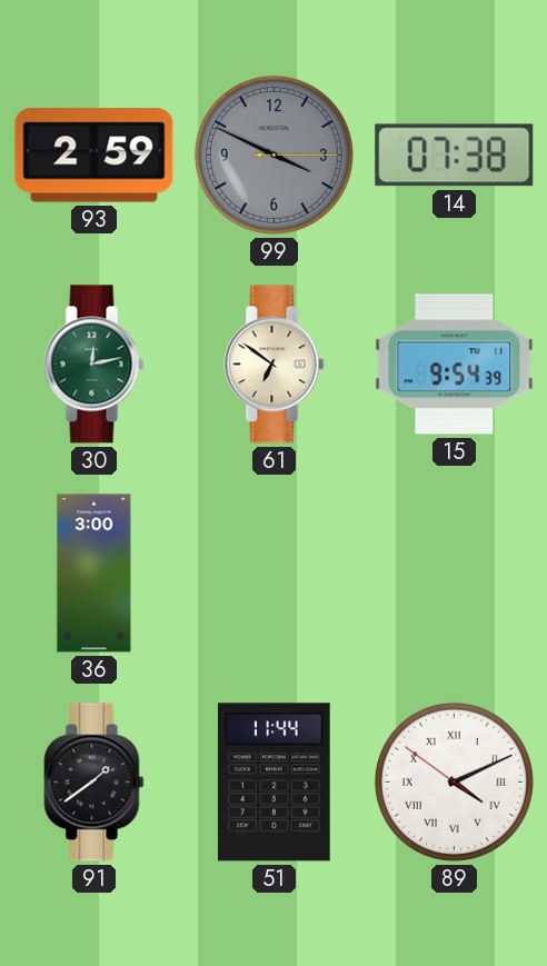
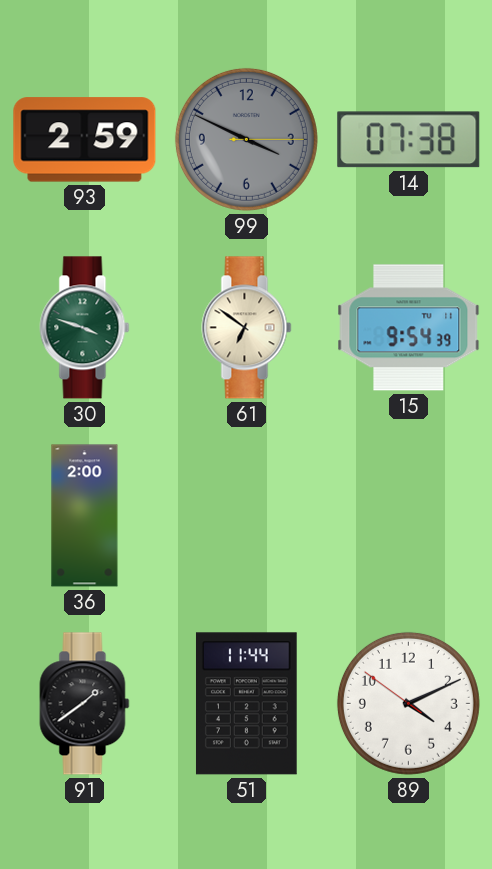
30: 12:13 -> 3:48 (85, 328)
36: 3:00 -> 2:00 (85, 516)
89 numerals: Roman -> Arabic (408, 703)
